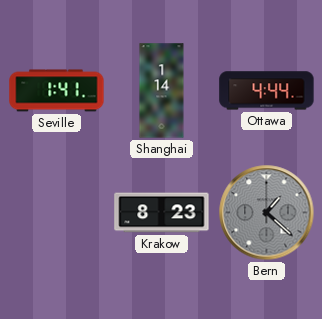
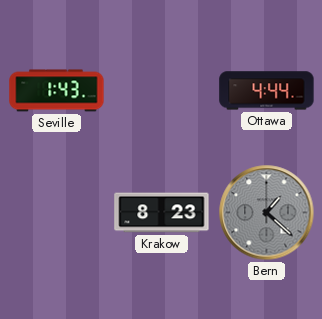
Seville: 1:41 -> 1:43 (57, 91)
Shanghai: 1:14 -> none (162, 91)
